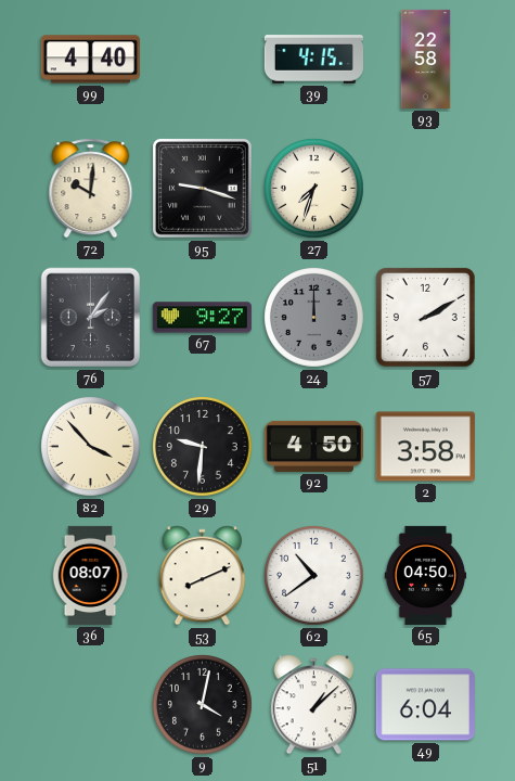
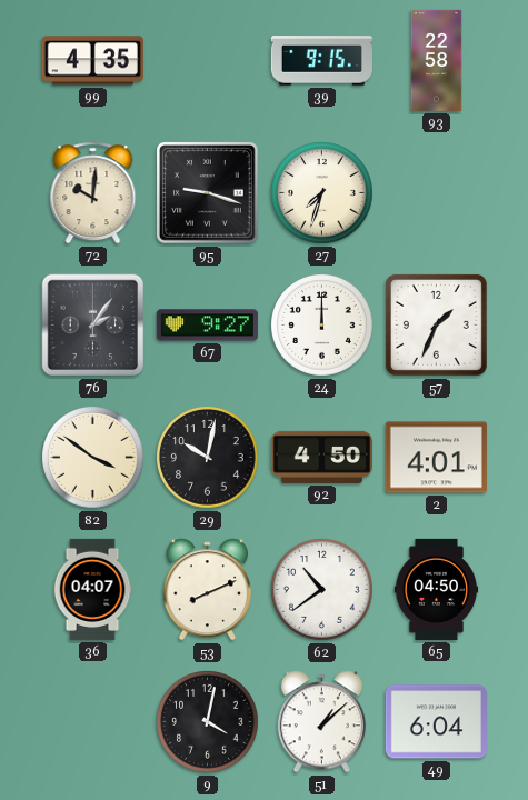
99: 4:40 -> 4:35 (92, 61)
39: 4:15 -> 9:15 (321, 61)
24 dial: grey -> white (322, 326)
57: 2:10 -> 1:34 (436, 324)
82: 3:53 -> 3:51 (93, 458)
29: 9:31 -> 10:02 (208, 458)
2: 3:58 -> 4:01 (436, 458)
36: 08:07 -> 04:07 (92, 589)
